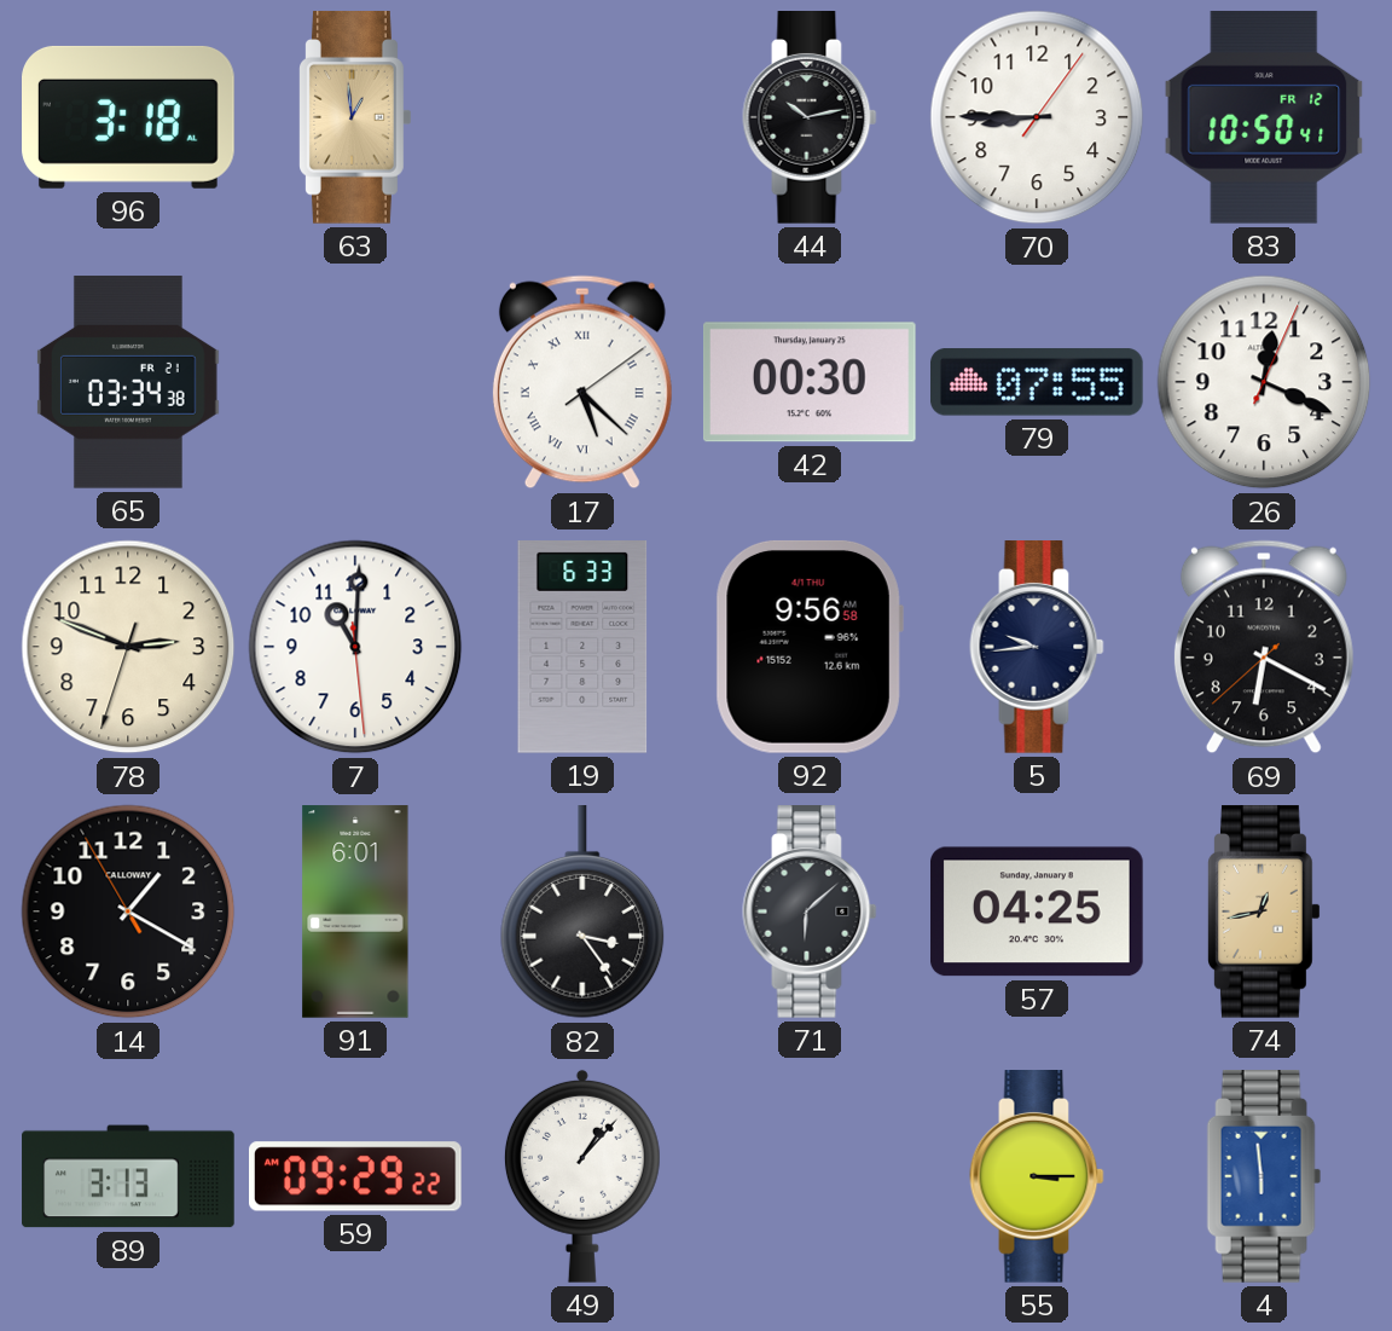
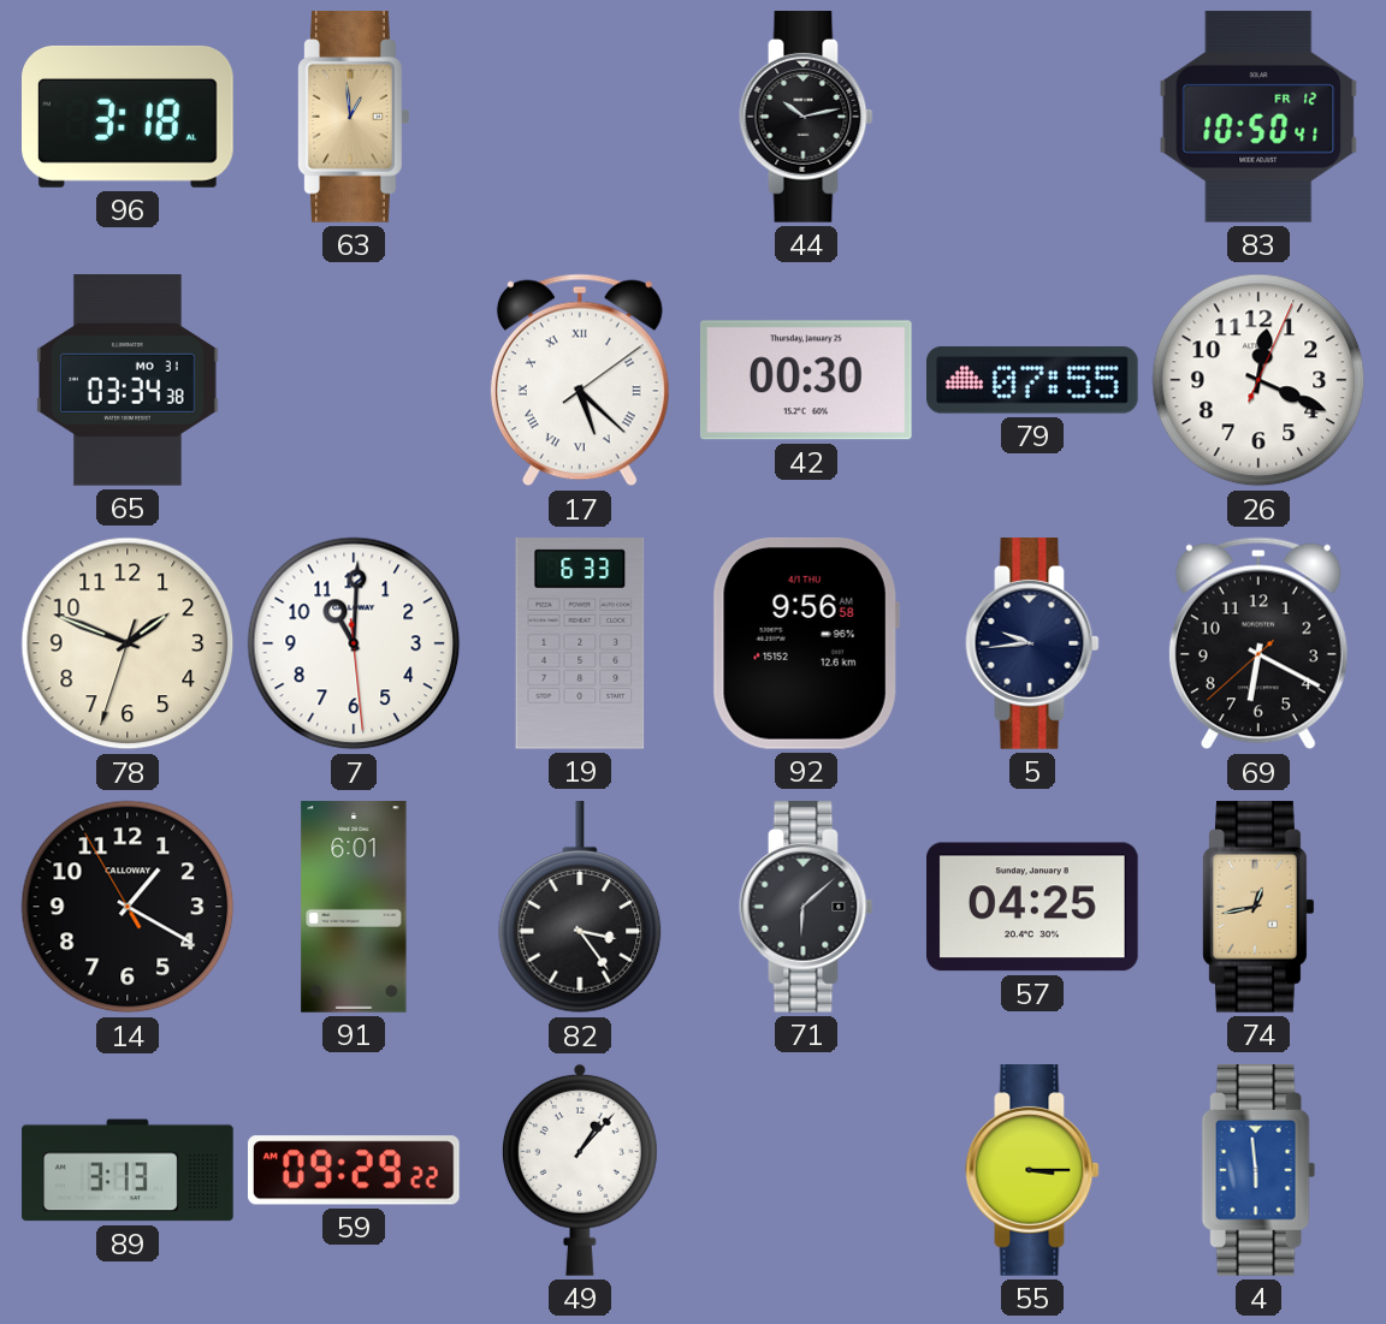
70: 8:45 -> none (1037, 117)
65 date: FR 21 -> MO 31 (129, 380)
78: 2:48 -> 1:48 (128, 643)
